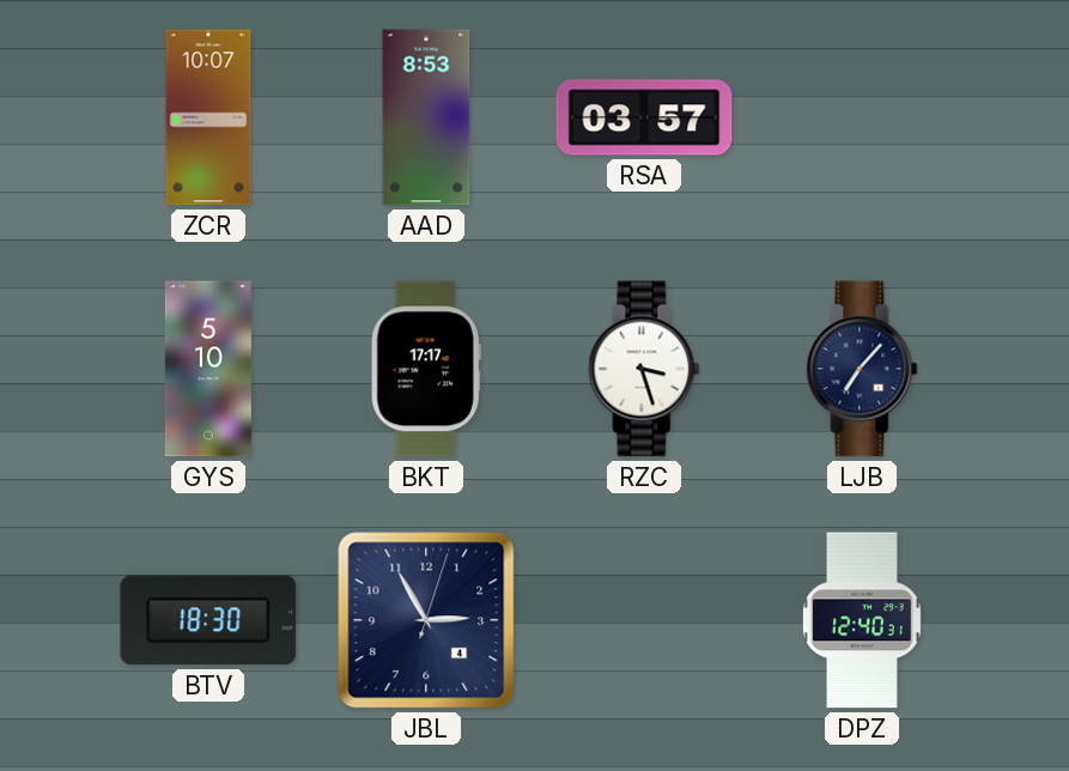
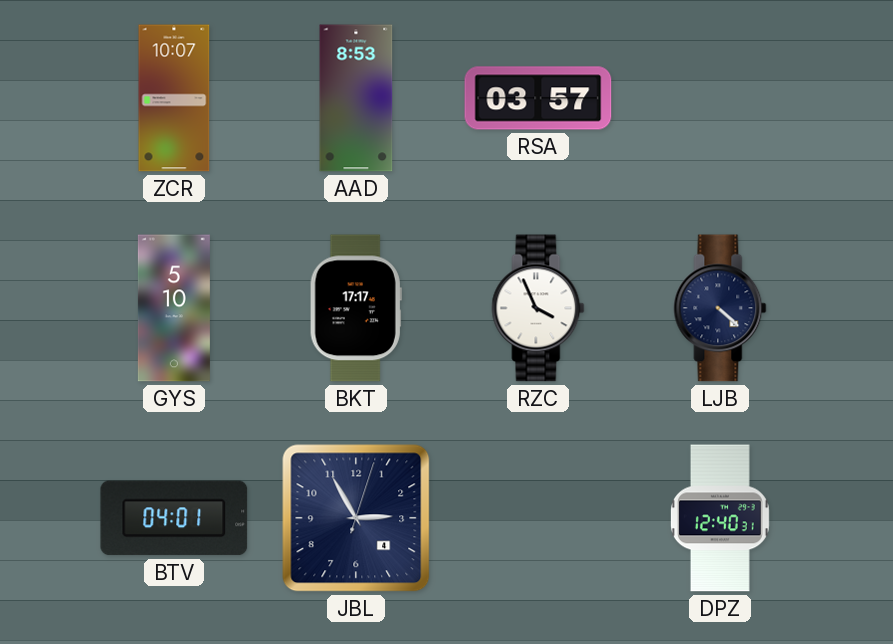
RZC: 3:27 -> 3:56 (538, 308)
LJB: 7:07 -> 4:22 (720, 308)
BTV: 18:30 -> 04:01 (174, 518)
